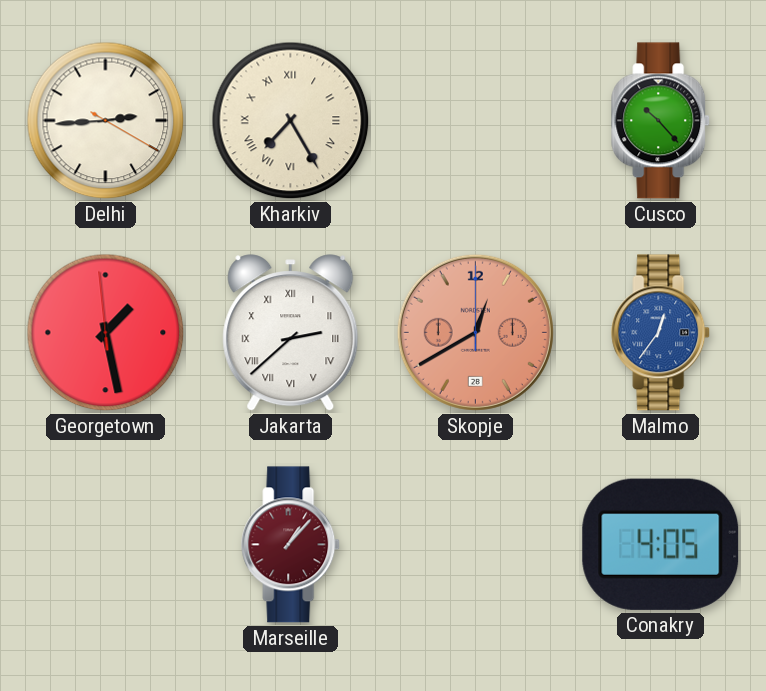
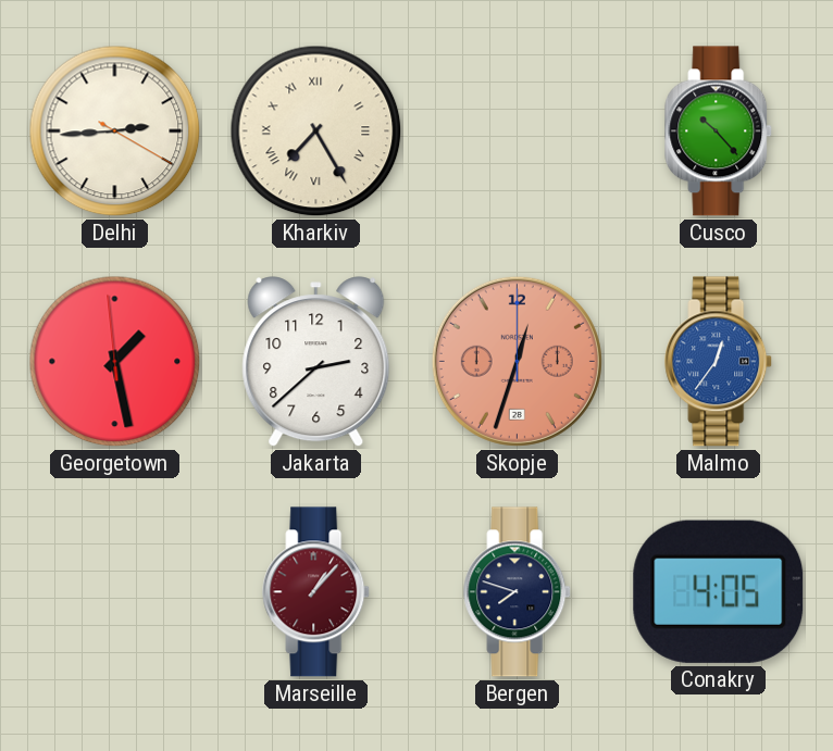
Jakarta numerals: Roman -> Arabic (316, 362)
Skopje: 12:40 -> 12:33 (517, 361)
Bergen: none -> 7:48 (518, 592)
